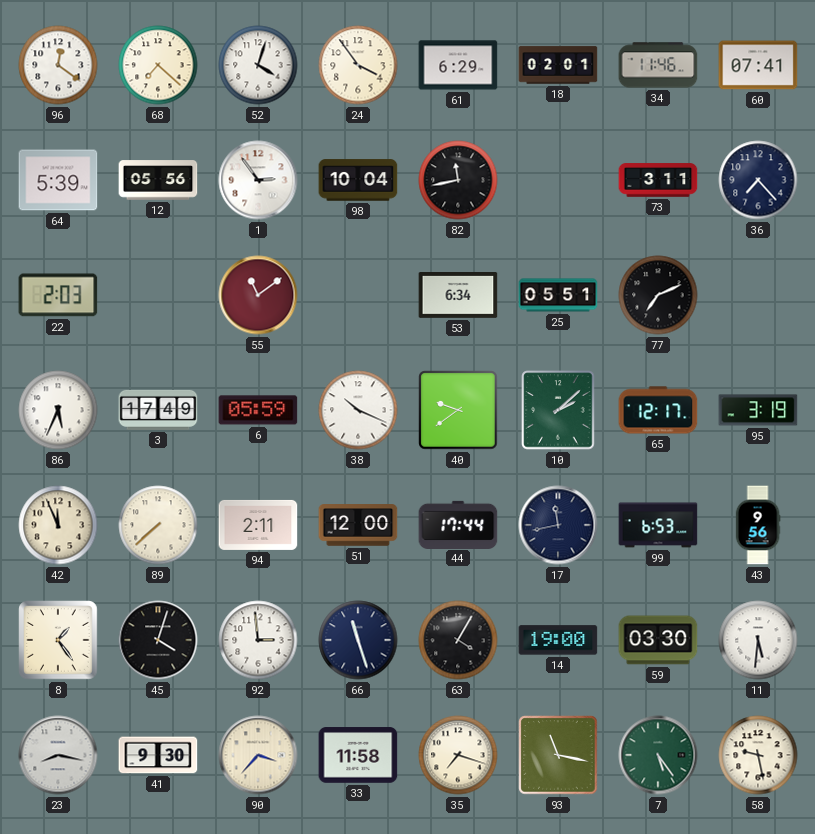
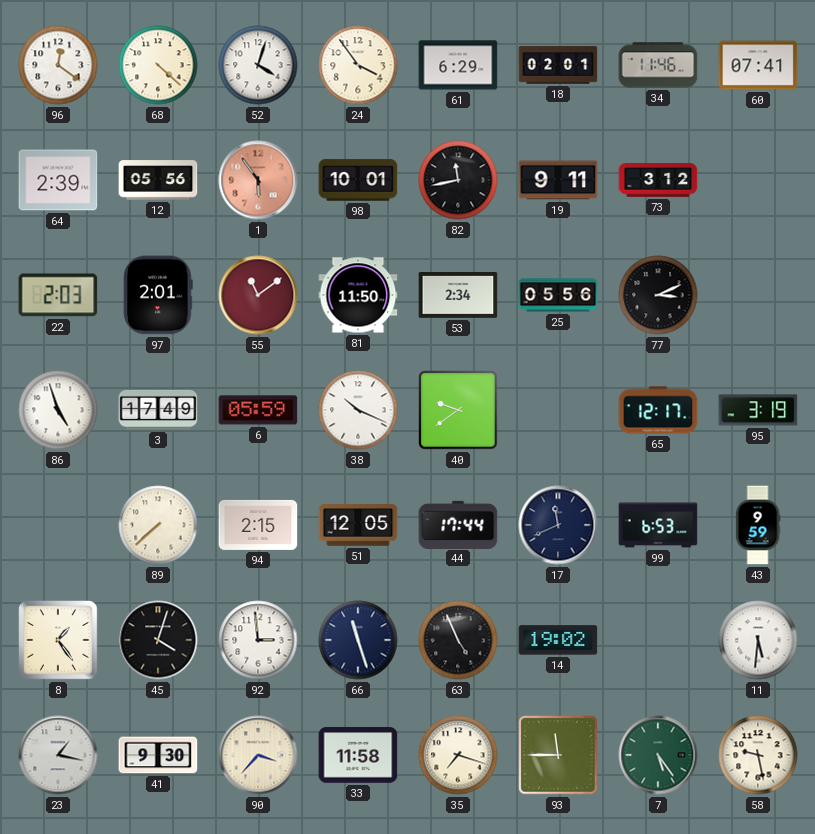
68: 7:22 -> 4:22 (158, 65)
64: 5:39 -> 2:39 (58, 180)
1: 2:54 -> 5:54 (258, 180)
1 dial: white -> salmon (258, 180)
98: 10:04 -> 10:01 (358, 180)
19: none -> 9:11 (558, 180)
73: 3:11 -> 3:12 (658, 180)
36: 7:23 -> none (758, 180)
97: none -> 2:01 (158, 295)
81: none -> 11:50 (358, 295)
53: 6:34 -> 2:34 (458, 296)
25: 05:51 -> 05:56 (558, 295)
77: 7:11 -> 3:11 (658, 295)
86: 5:34 -> 4:57 (58, 410)
10: 2:08 -> none (558, 410)
42: 11:56 -> none (58, 525)
94: 2:11 -> 2:15 (258, 525)
51: 12:00 -> 12:05 (358, 525)
17: 11:43 -> 11:41 (558, 525)
43: 9:56 -> 9:59 (758, 525)
63: 4:05 -> 4:56 (458, 640)
14: 19:00 -> 19:02 (558, 640)
59: 03:30 -> none (658, 640)
23: 8:17 -> 1:17 (58, 755)
93: 11:17 -> 11:45 (558, 755)
